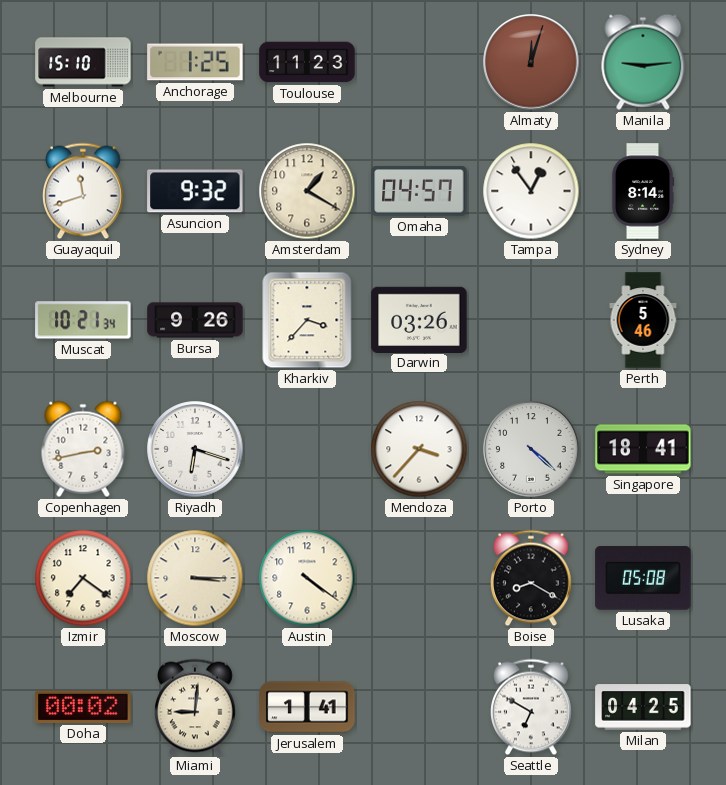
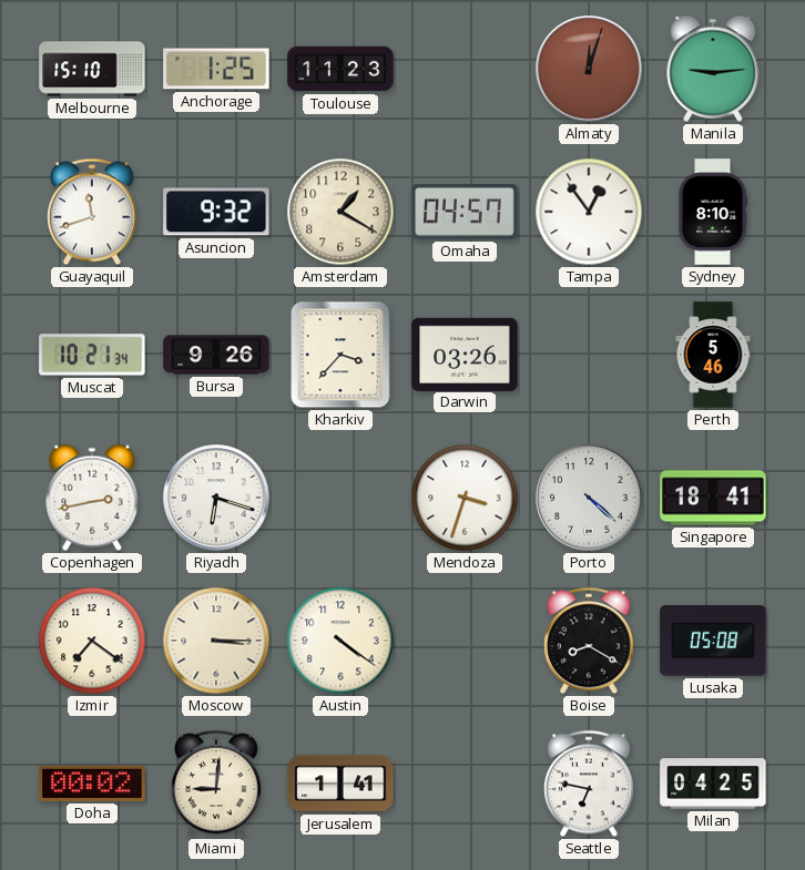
Sydney: 8:14 -> 8:10 (713, 212)
Mendoza: 3:37 -> 3:33 (465, 498)
Seattle: 6:50 -> 6:47 (590, 784)
